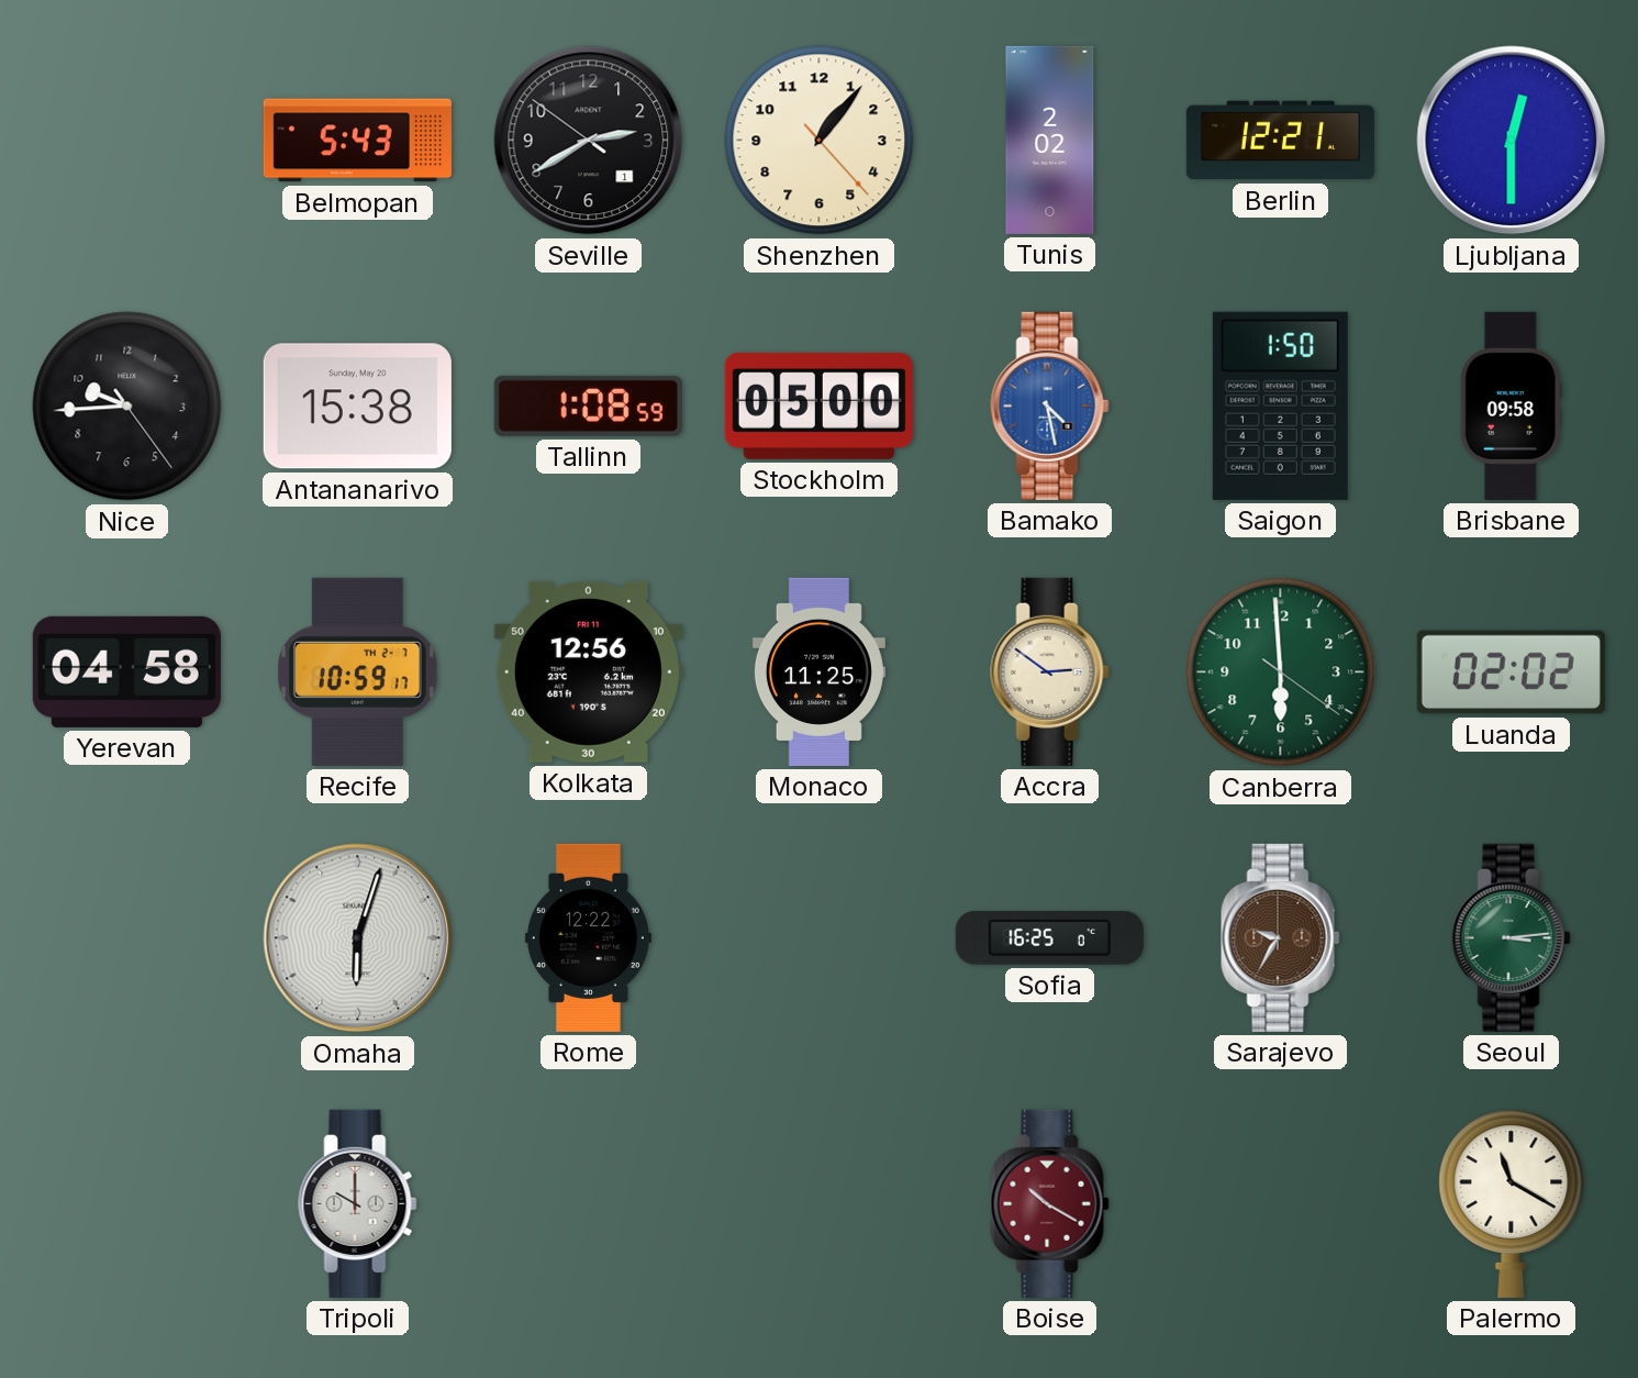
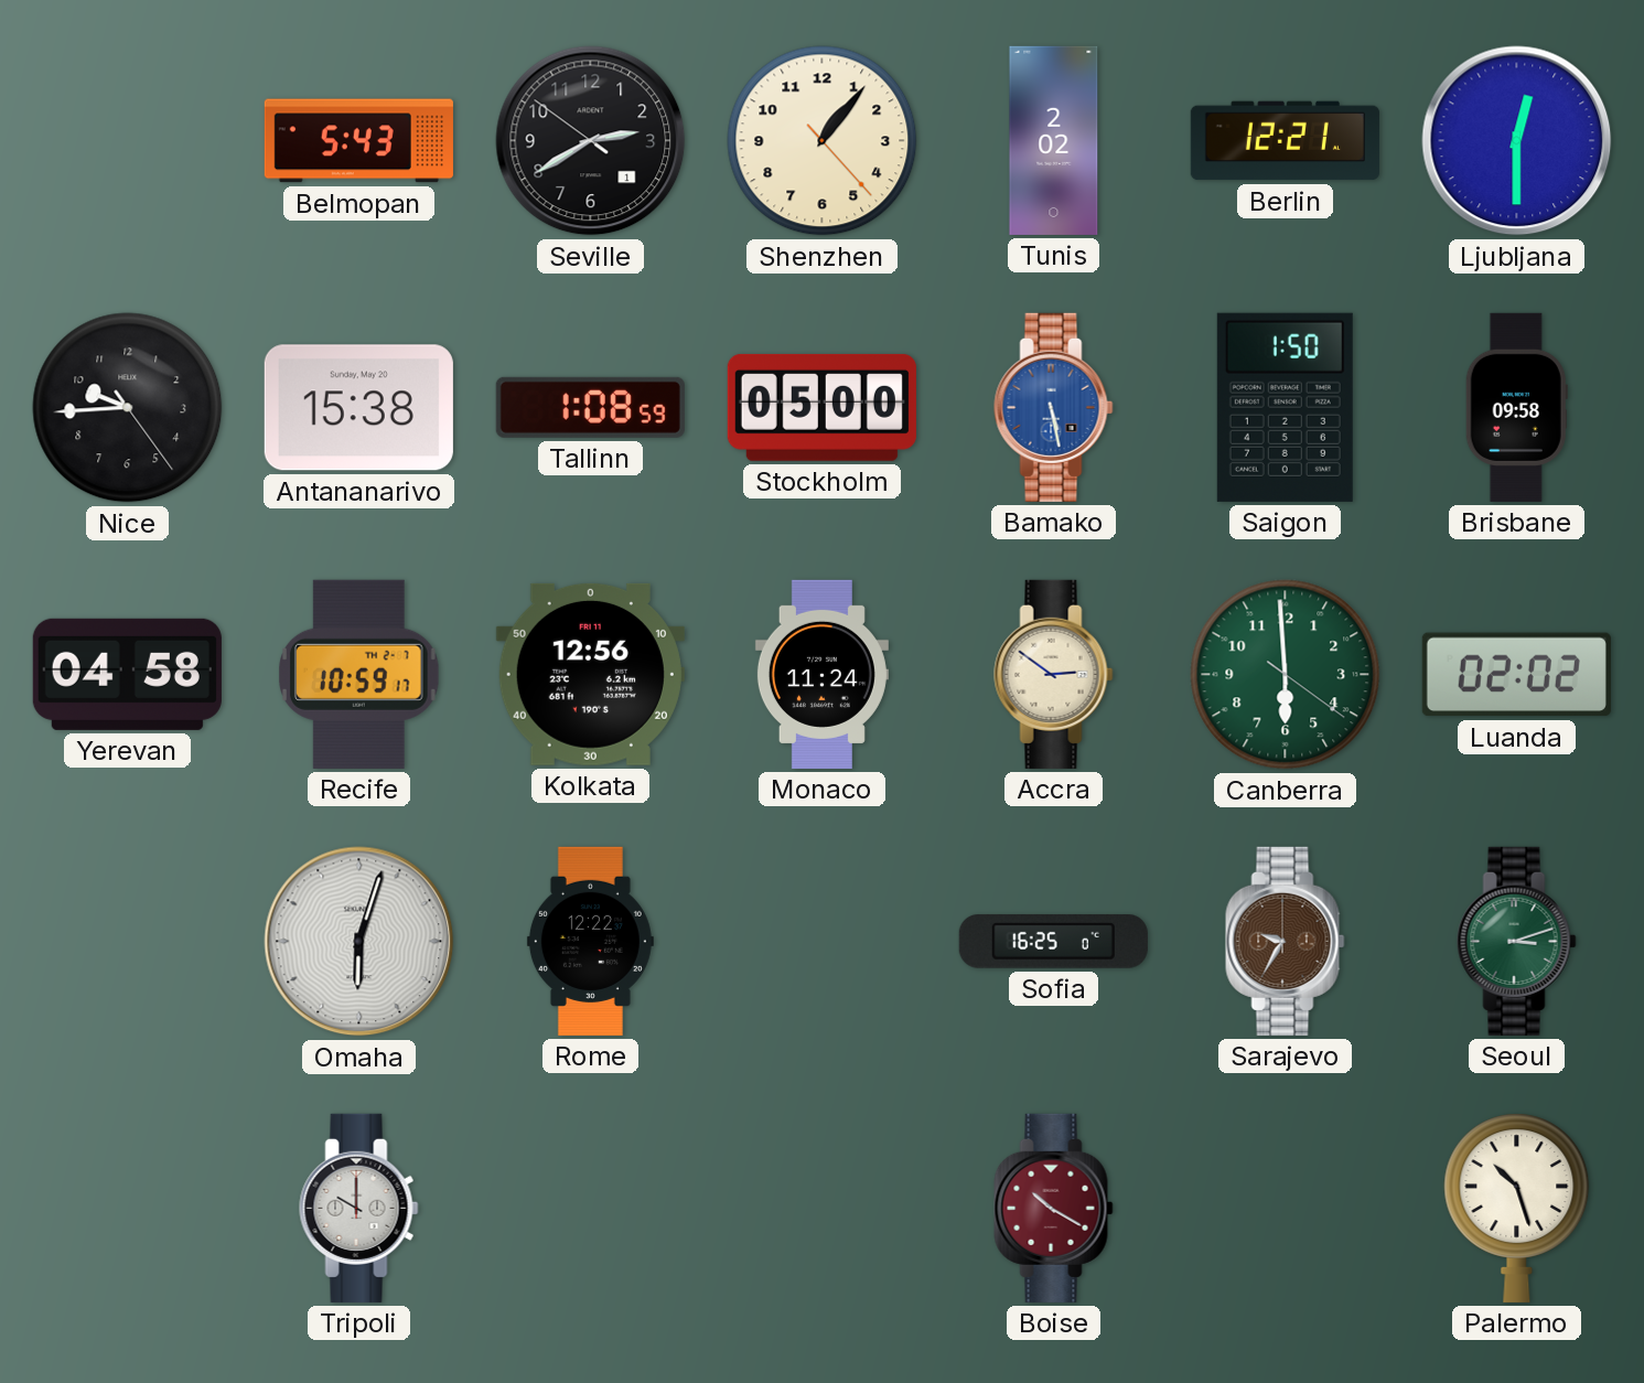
Bamako: 4:28 -> 5:28 (1054, 407)
Monaco: 11:25 -> 11:24 (821, 674)
Seoul: 3:14 -> 3:12 (1517, 941)
Palermo: 11:20 -> 10:27 (1517, 1208)
